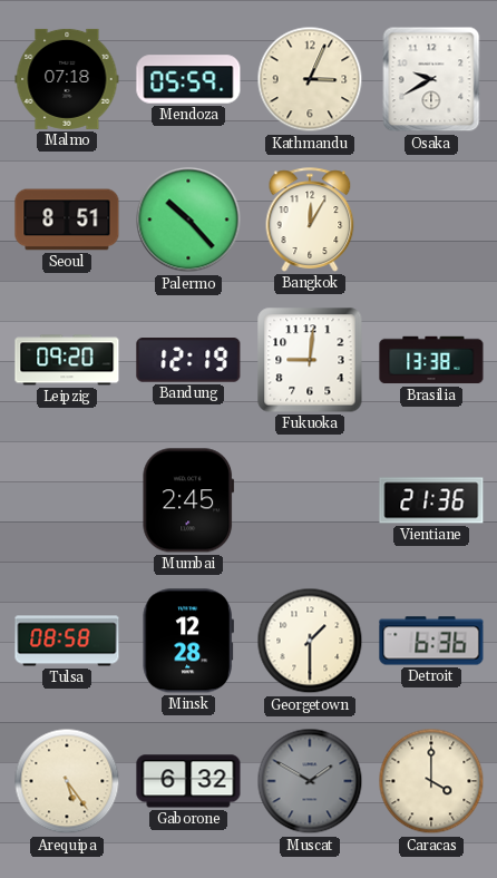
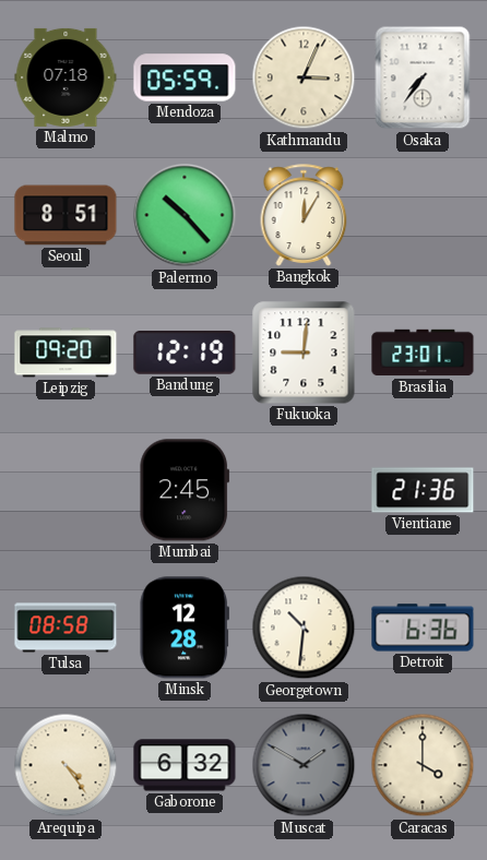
Osaka: 9:40 -> 7:36 (423, 77)
Brasilia: 13:38 -> 23:01 (423, 353)
Georgetown: 1:30 -> 10:31 (304, 628)
Arequipa: 5:24 -> 4:24 (66, 765)
